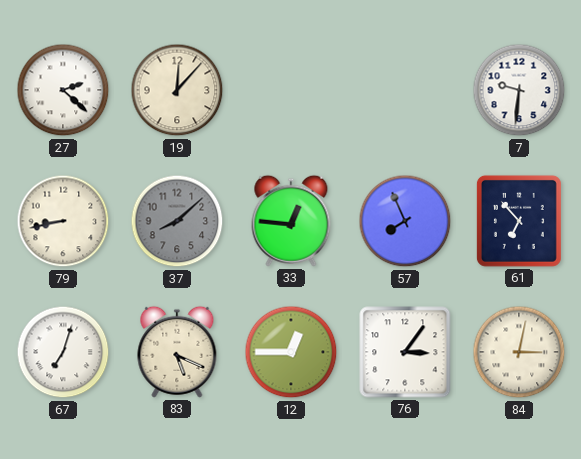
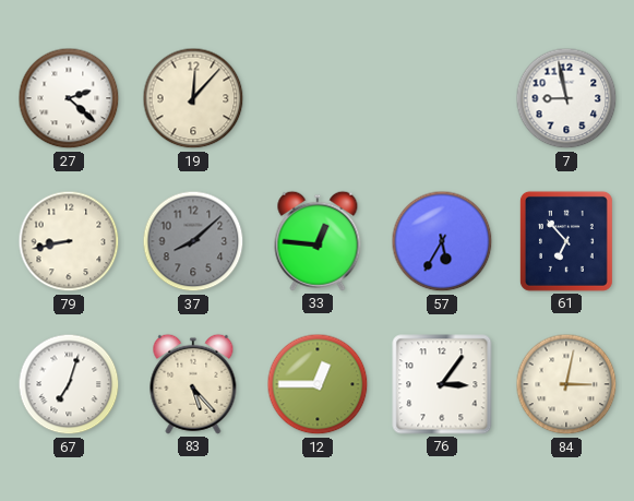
7: 9:31 -> 8:58 (566, 98)
57: 7:56 -> 5:35 (442, 241)
83: 5:19 -> 5:23 (193, 384)
